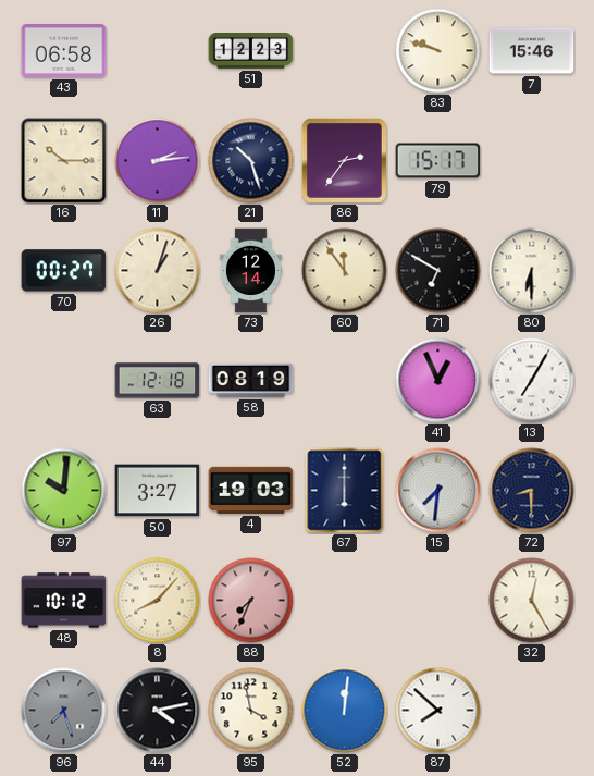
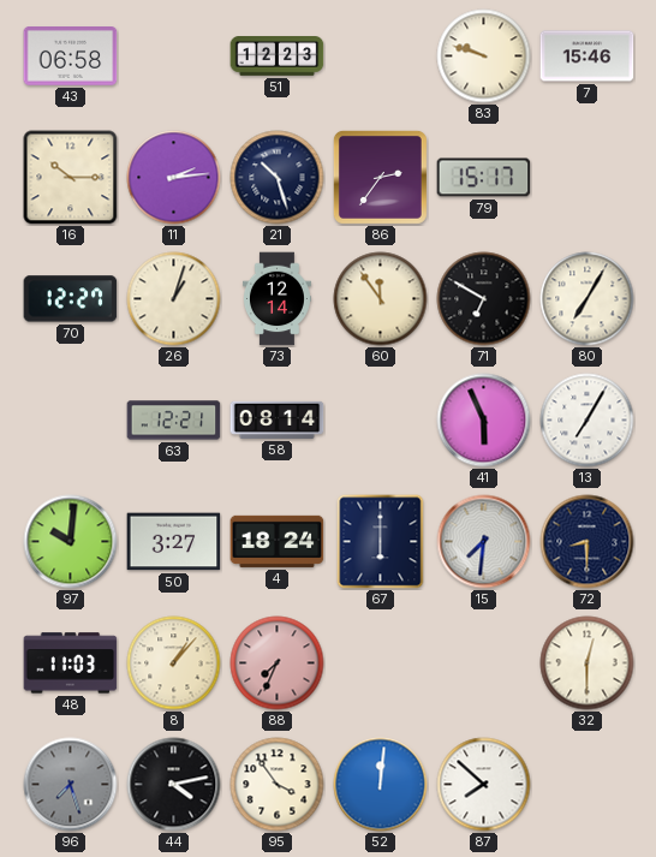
70: 00:27 -> 12:27 (71, 299)
80: 6:30 -> 7:05 (588, 299)
63: 12:18 -> 12:21 (174, 421)
58: 08:19 -> 08:14 (278, 419)
41: 12:56 -> 5:56 (484, 421)
4: 19:03 -> 18:24 (278, 541)
48: 10:12 -> 11:03 (71, 663)
8: 8:07 -> 1:07 (174, 663)
32: 12:25 -> 12:30 (588, 663)
95: 3:58 -> 3:54 (278, 785)
